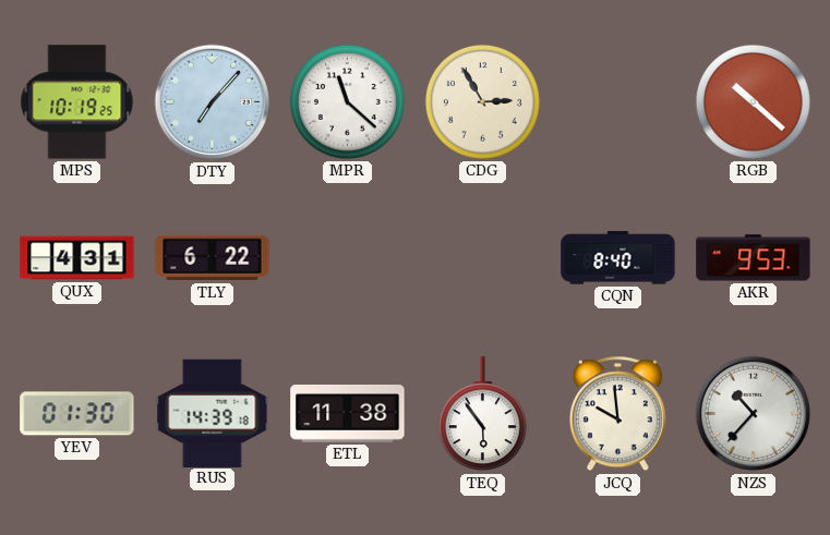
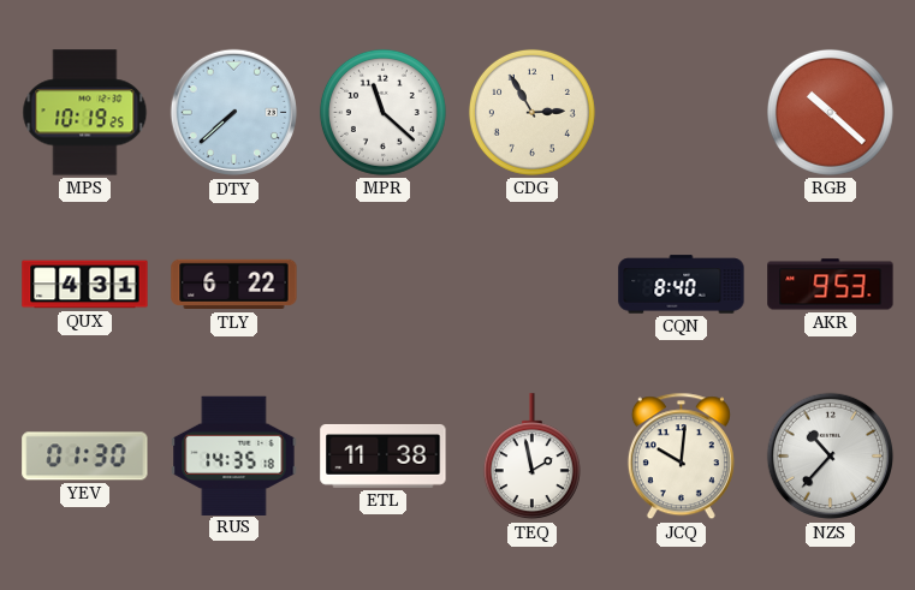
DTY: 7:07 -> 7:38 (234, 113)
RUS: 14:39 -> 14:35 (234, 455)
TEQ: 5:54 -> 1:58 (531, 457)
JCQ: 9:59 -> 10:01 (681, 457)
